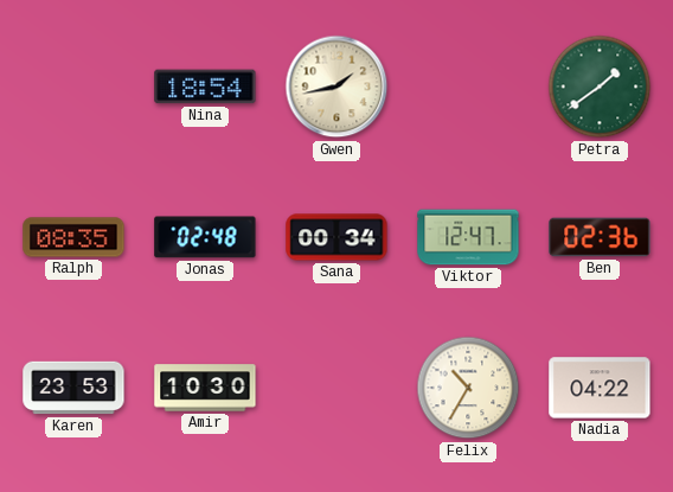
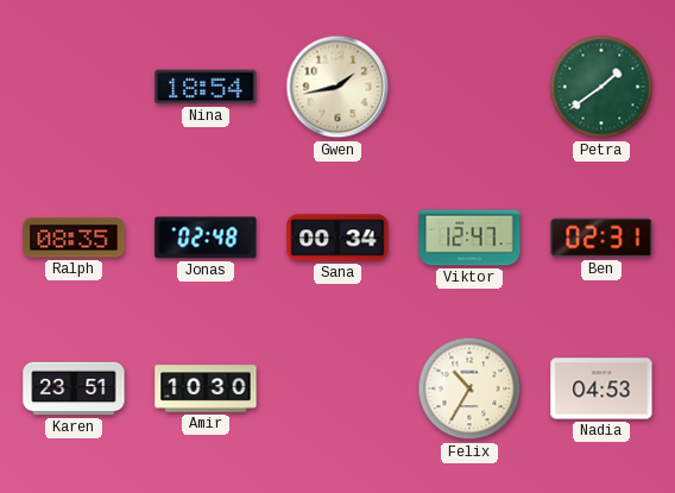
Ben: 02:36 -> 02:31 (601, 238)
Karen: 23:53 -> 23:51 (74, 388)
Nadia: 04:22 -> 04:53 (601, 388)
